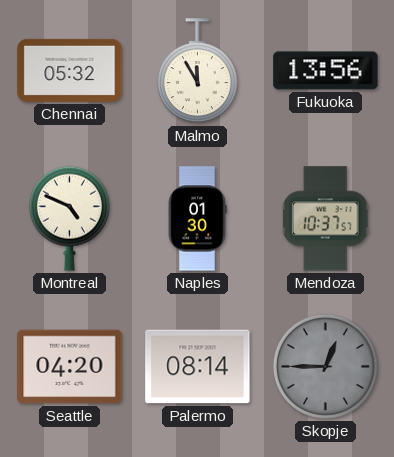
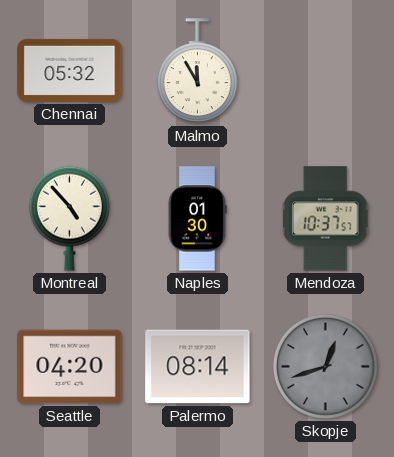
Fukuoka: 13:56 -> none (326, 71)
Montreal: 4:49 -> 4:53 (69, 218)
Skopje: 12:45 -> 12:42 (325, 366)
